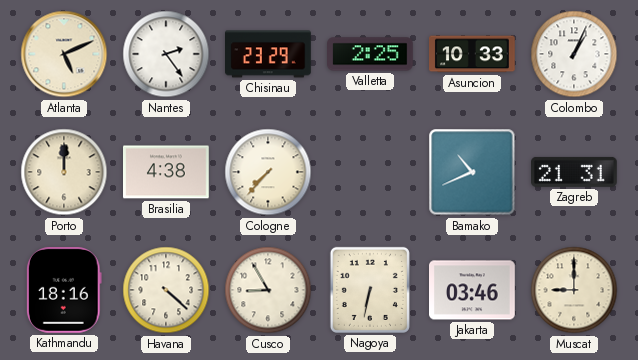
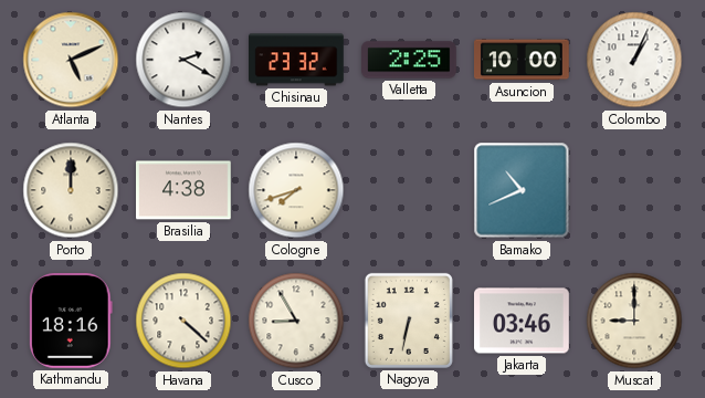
Nantes: 2:24 -> 2:20 (183, 60)
Chisinau: 23:29 -> 23:32 (297, 60)
Asuncion: 10:33 -> 10:00 (523, 60)
Cologne: 7:37 -> 7:42 (296, 190)
Zagreb: 21:31 -> none (575, 172)
